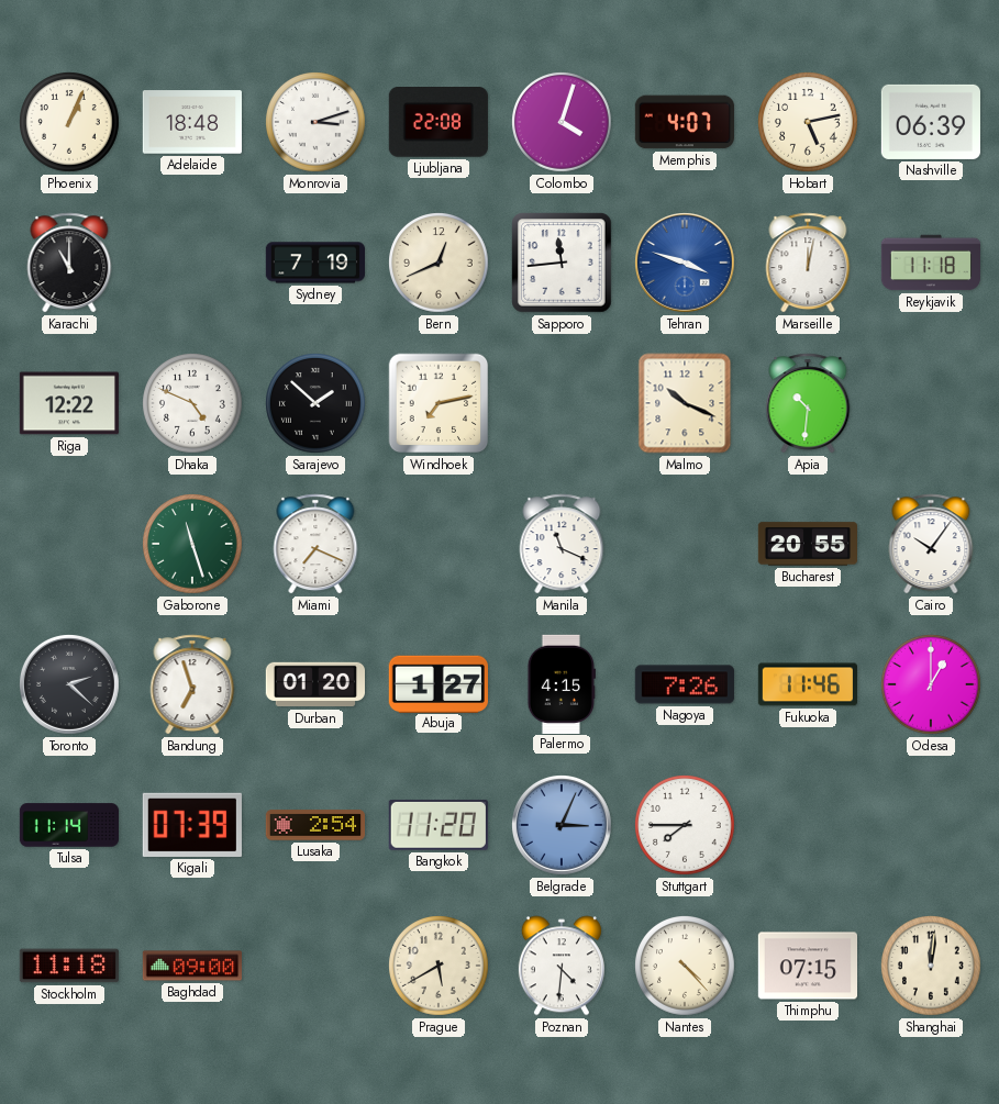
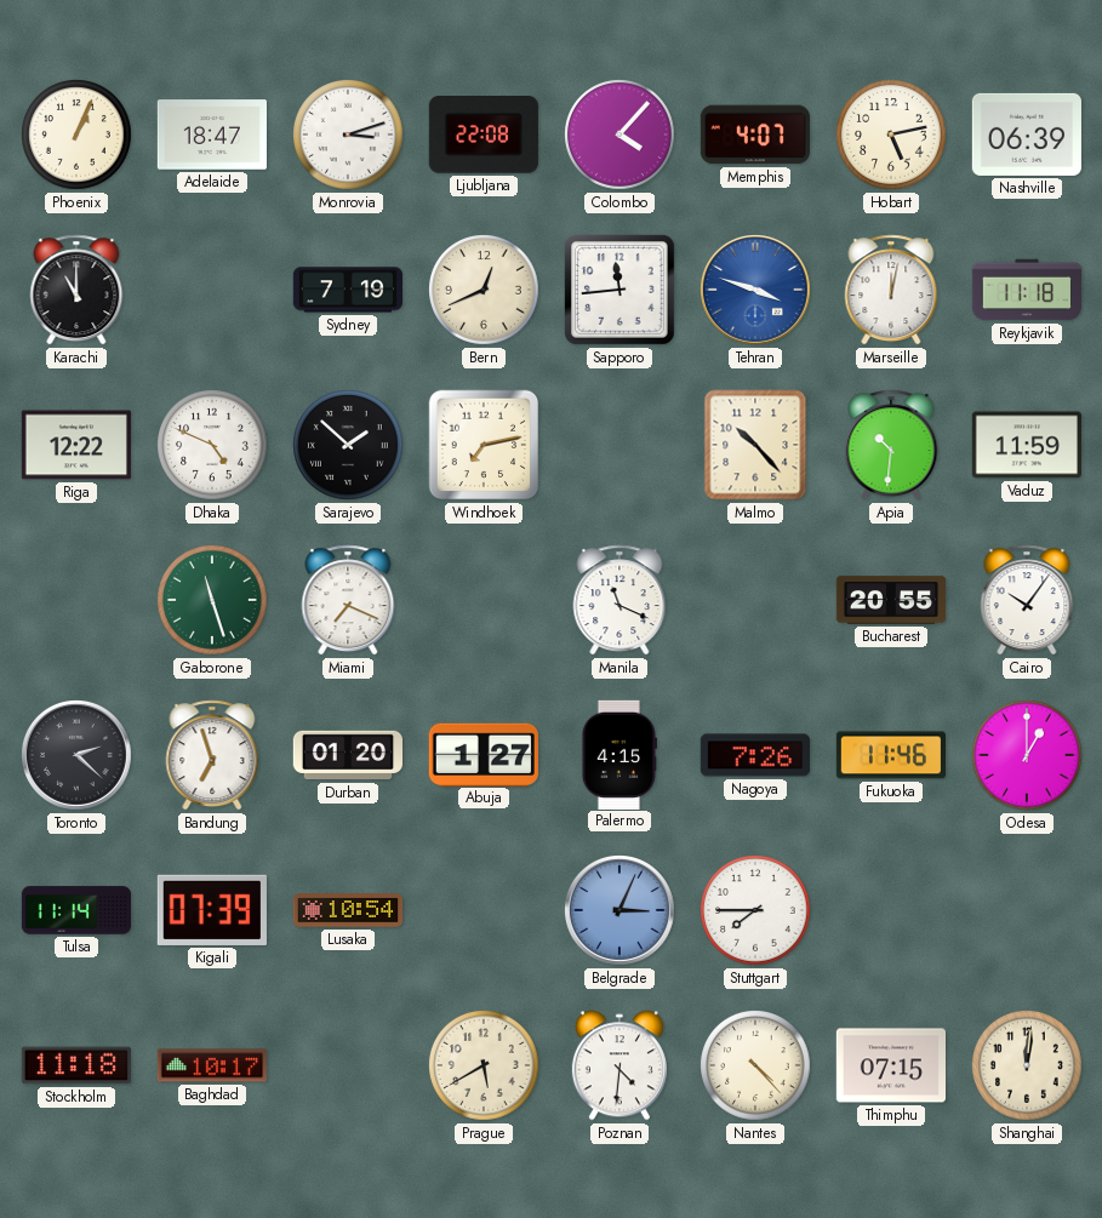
Adelaide: 18:48 -> 18:47 (211, 135)
Colombo: 4:03 -> 4:07 (621, 136)
Malmo: 10:19 -> 10:23 (755, 445)
Vaduz: none -> 11:59 (1027, 445)
Lusaka: 2:54 -> 10:54 (347, 910)
Bangkok: 11:20 -> none (439, 825)
Baghdad: 09:00 -> 10:17 (211, 1065)
